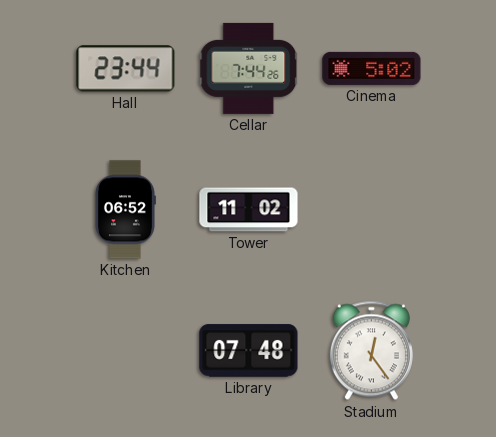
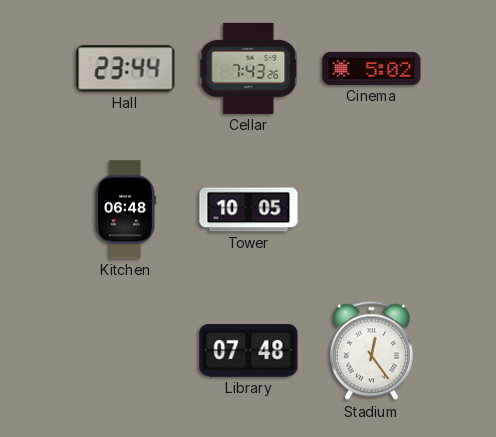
Cellar: 7:44 -> 7:43 (249, 68)
Kitchen: 06:52 -> 06:48 (125, 210)
Tower: 11:02 -> 10:05 (249, 210)
